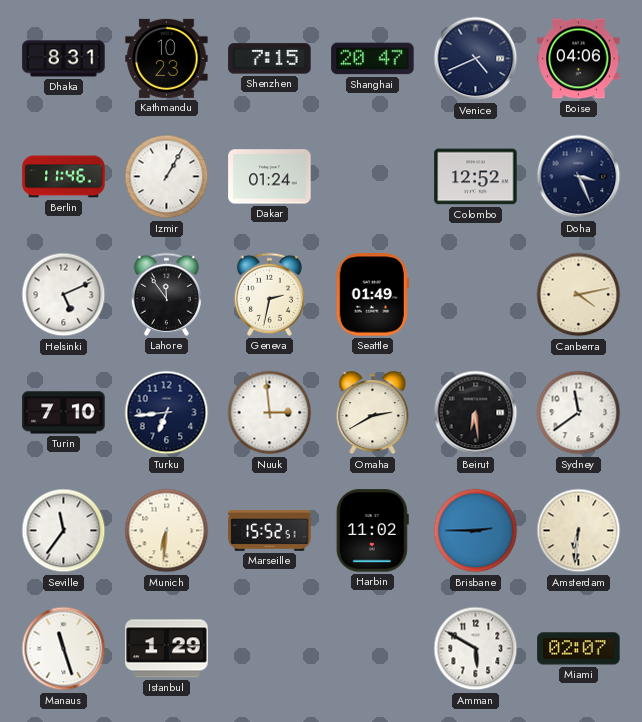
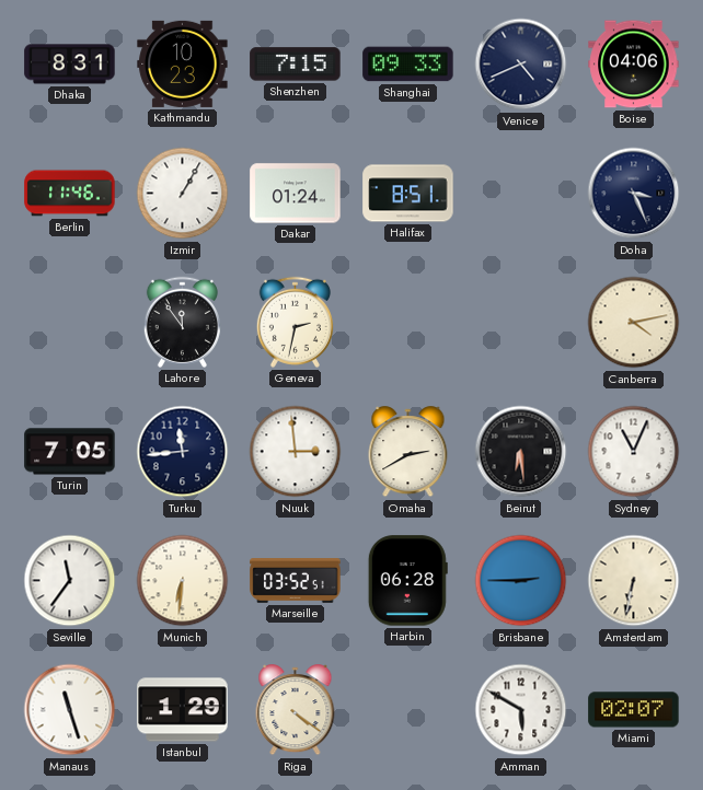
Shanghai: 20:47 -> 09:33 (408, 65)
Halifax: none -> 8:51 (408, 194)
Colombo: 12:52 -> none (476, 177)
Helsinki: 5:11 -> none (64, 295)
Seattle: 01:49 -> none (372, 295)
Turin: 7:10 -> 7:05 (70, 452)
Turku: 6:44 -> 11:44 (183, 452)
Sydney: 11:39 -> 11:04 (634, 452)
Marseille: 15:52 -> 03:52 (296, 581)
Harbin: 11:02 -> 06:28 (407, 581)
Amsterdam: 6:31 -> 6:32 (634, 581)
Riga: none -> 4:21 (296, 710)
